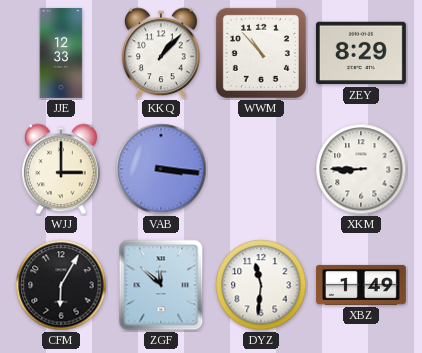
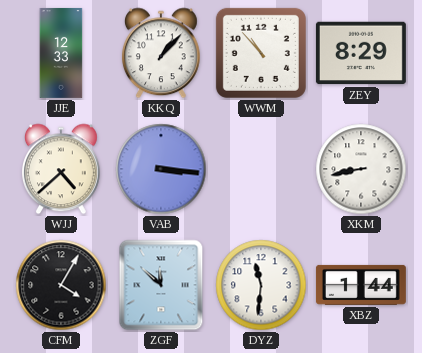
WJJ: 3:00 -> 4:38 (61, 169)
XKM: 8:45 -> 8:43 (361, 169)
CFM: 6:05 -> 4:05 (61, 285)
XBZ: 1:49 -> 1:44 (361, 285)
